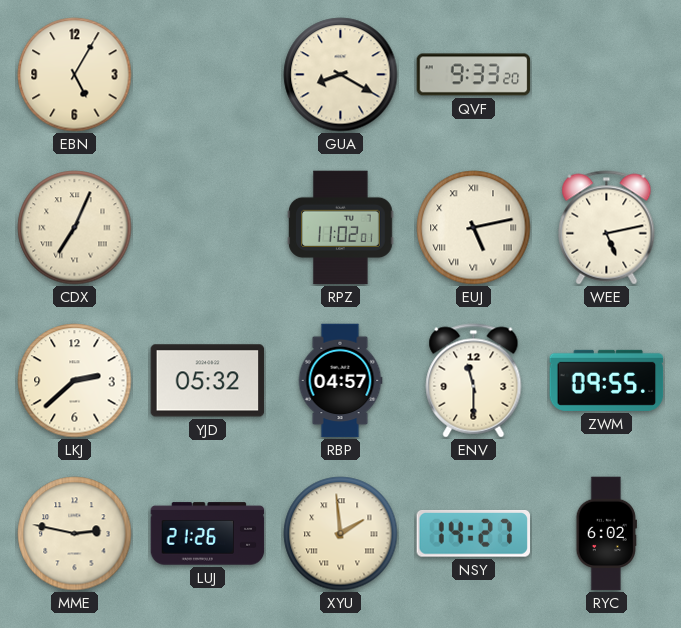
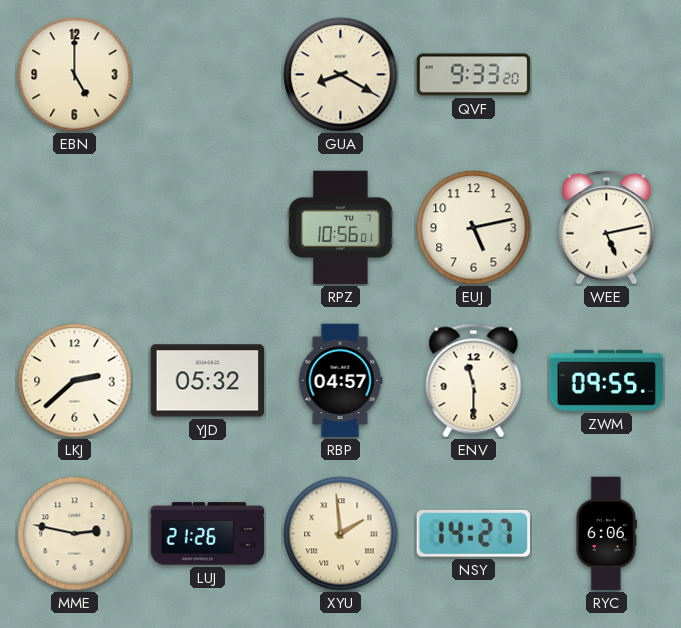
EBN: 5:05 -> 5:00 (75, 75)
CDX: 7:04 -> none (75, 228)
RPZ: 11:02 -> 10:56 (341, 228)
EUJ numerals: Roman -> Arabic (474, 228)
RYC: 6:02 -> 6:06 (606, 534)
